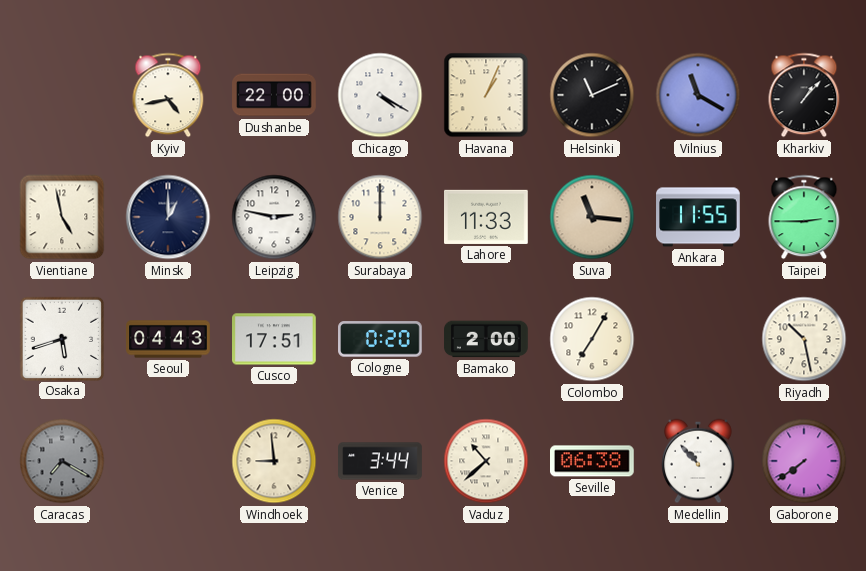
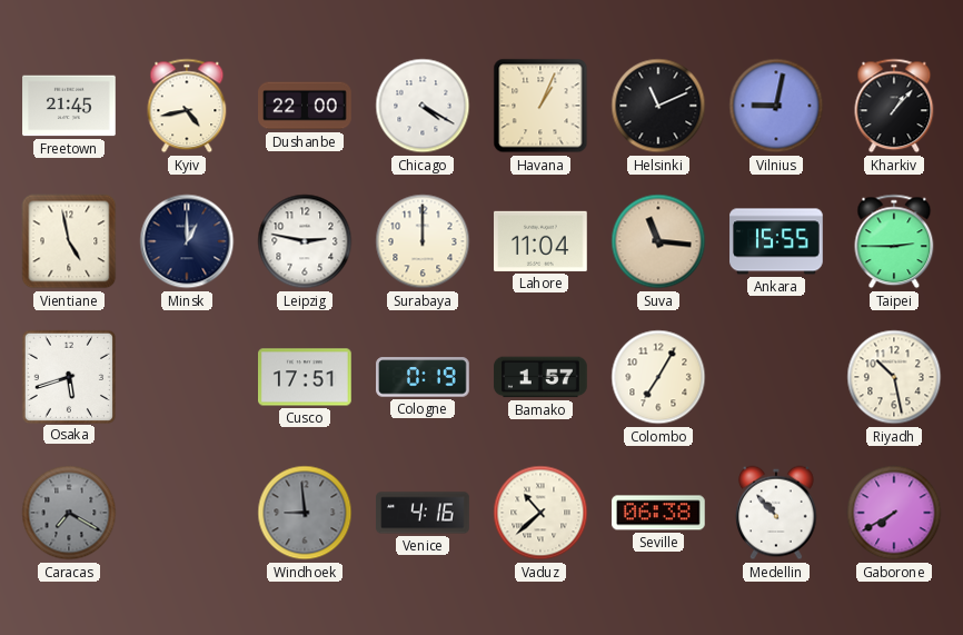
Freetown: none -> 21:45 (69, 106)
Vilnius: 11:20 -> 9:02 (776, 106)
Lahore: 11:33 -> 11:04 (542, 241)
Ankara: 11:55 -> 15:55 (776, 241)
Seoul: 04:43 -> none (168, 339)
Cologne: 0:20 -> 0:19 (423, 377)
Bamako: 2:00 -> 1:57 (540, 377)
Windhoek dial: cream -> grey (305, 513)
Venice: 3:44 -> 4:16 (423, 513)
Gaborone: 7:39 -> 7:40 (894, 513)
